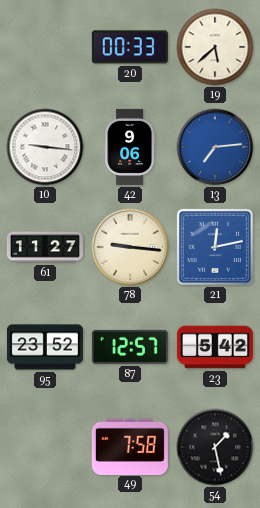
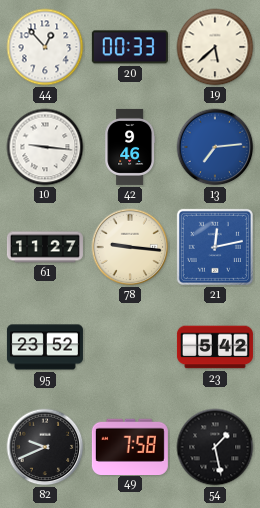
44: none -> 12:53 (45, 47)
42: 9:06 -> 9:46 (130, 147)
87: 12:57 -> none (130, 347)
82: none -> 9:41 (45, 447)
